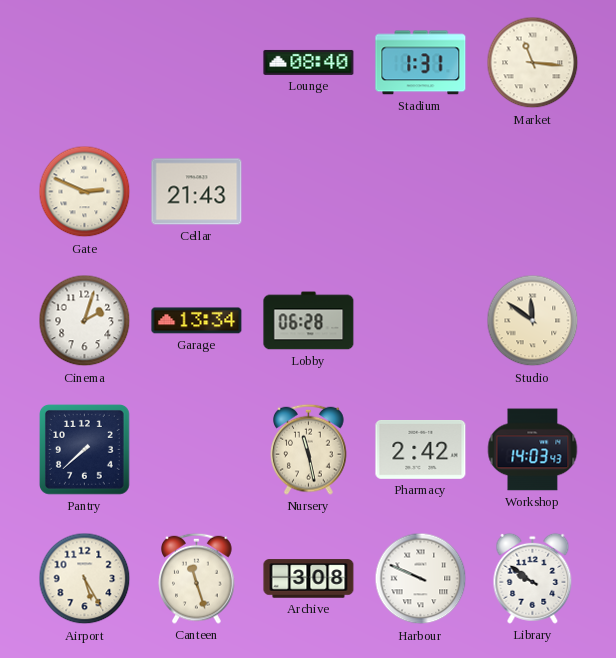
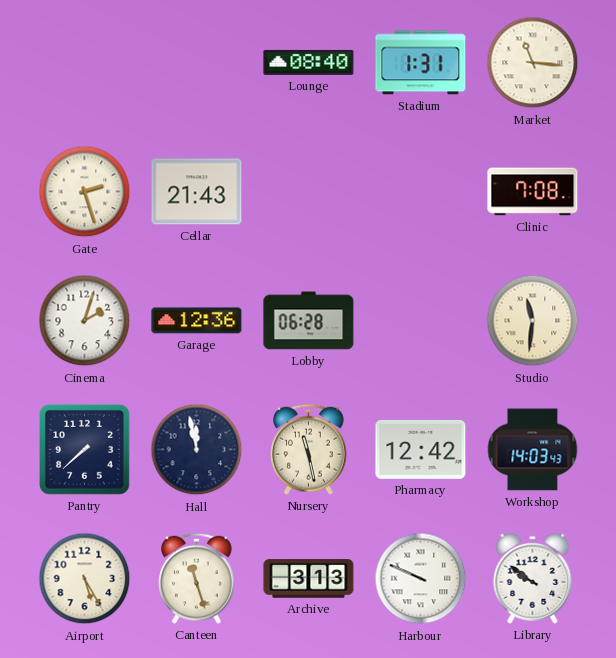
Gate: 2:49 -> 2:27 (85, 192)
Clinic: none -> 7:08 (533, 192)
Garage: 13:34 -> 12:36 (197, 321)
Studio: 11:51 -> 11:31 (533, 321)
Hall: none -> 11:58 (197, 450)
Pharmacy: 2:42 -> 12:42 (421, 450)
Archive: 3:08 -> 3:13 (309, 579)
